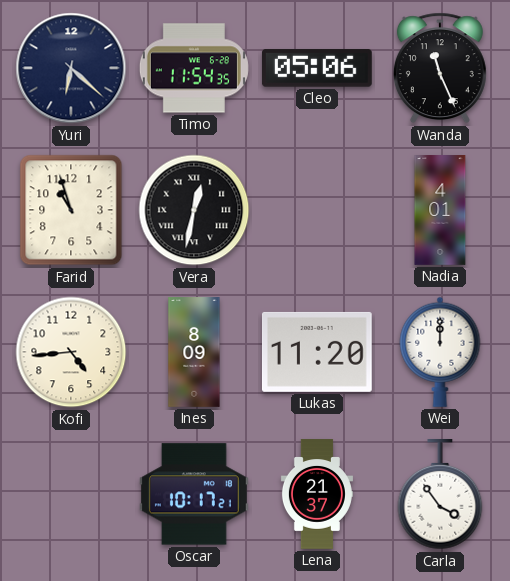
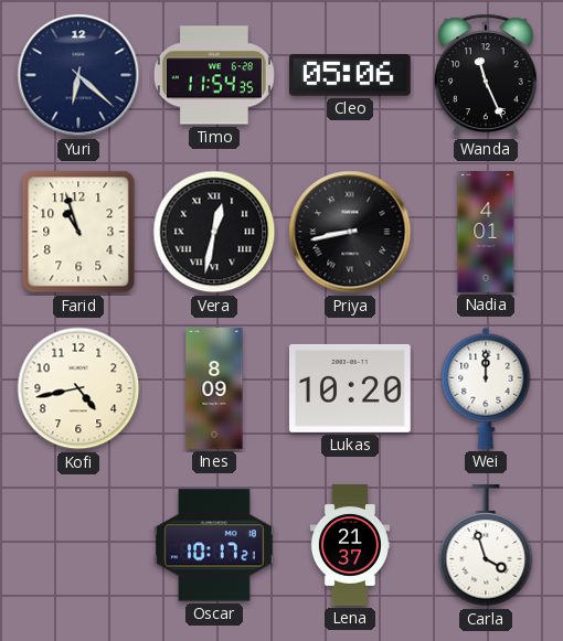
Priya: none -> 8:43 (350, 232)
Kofi: 4:44 -> 4:43 (78, 388)
Lukas: 11:20 -> 10:20 (350, 388)
Carla: 3:54 -> 3:57 (486, 546)
